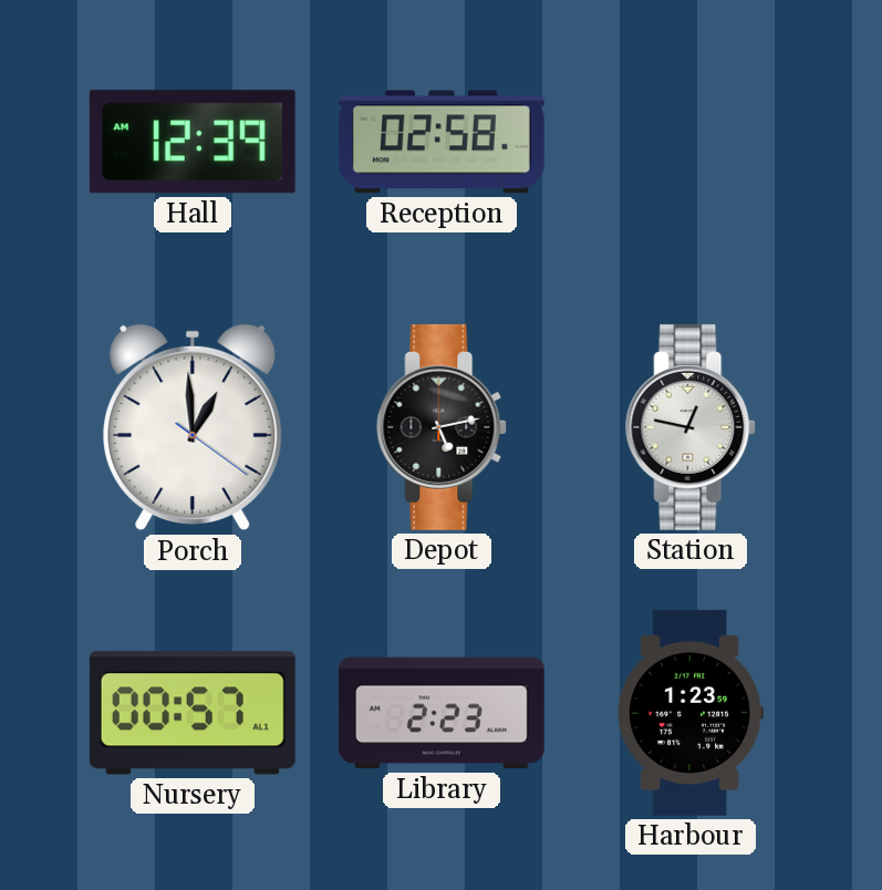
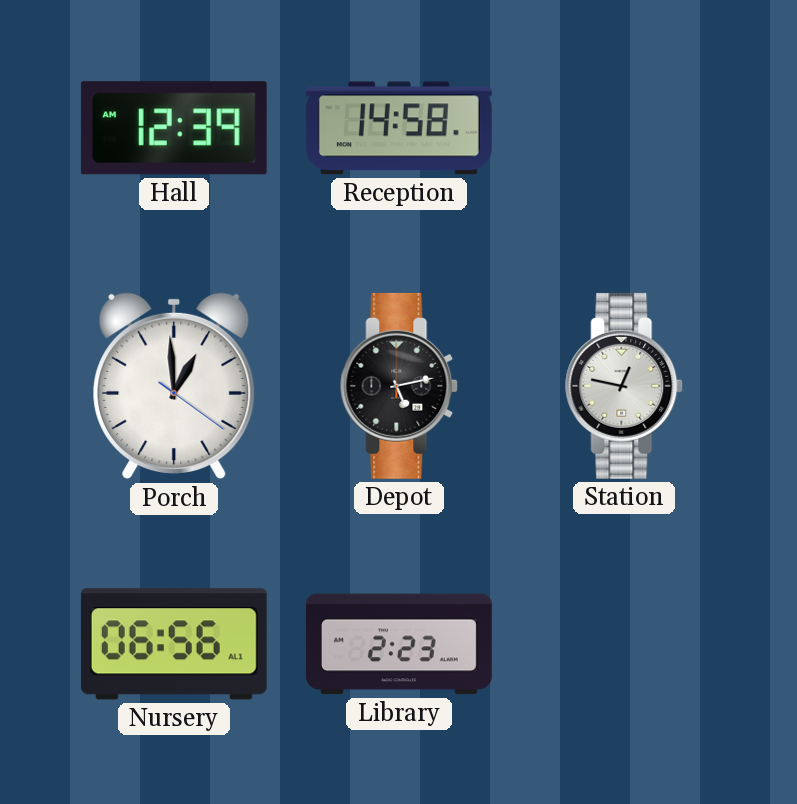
Reception: 02:58 -> 14:58 (399, 128)
Nursery: 00:57 -> 06:56 (174, 644)
Harbour: 1:23 -> none (689, 713)
